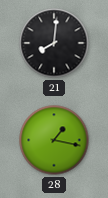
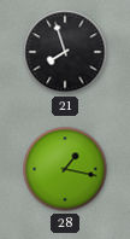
21: 8:01 -> 7:57 (65, 52)
